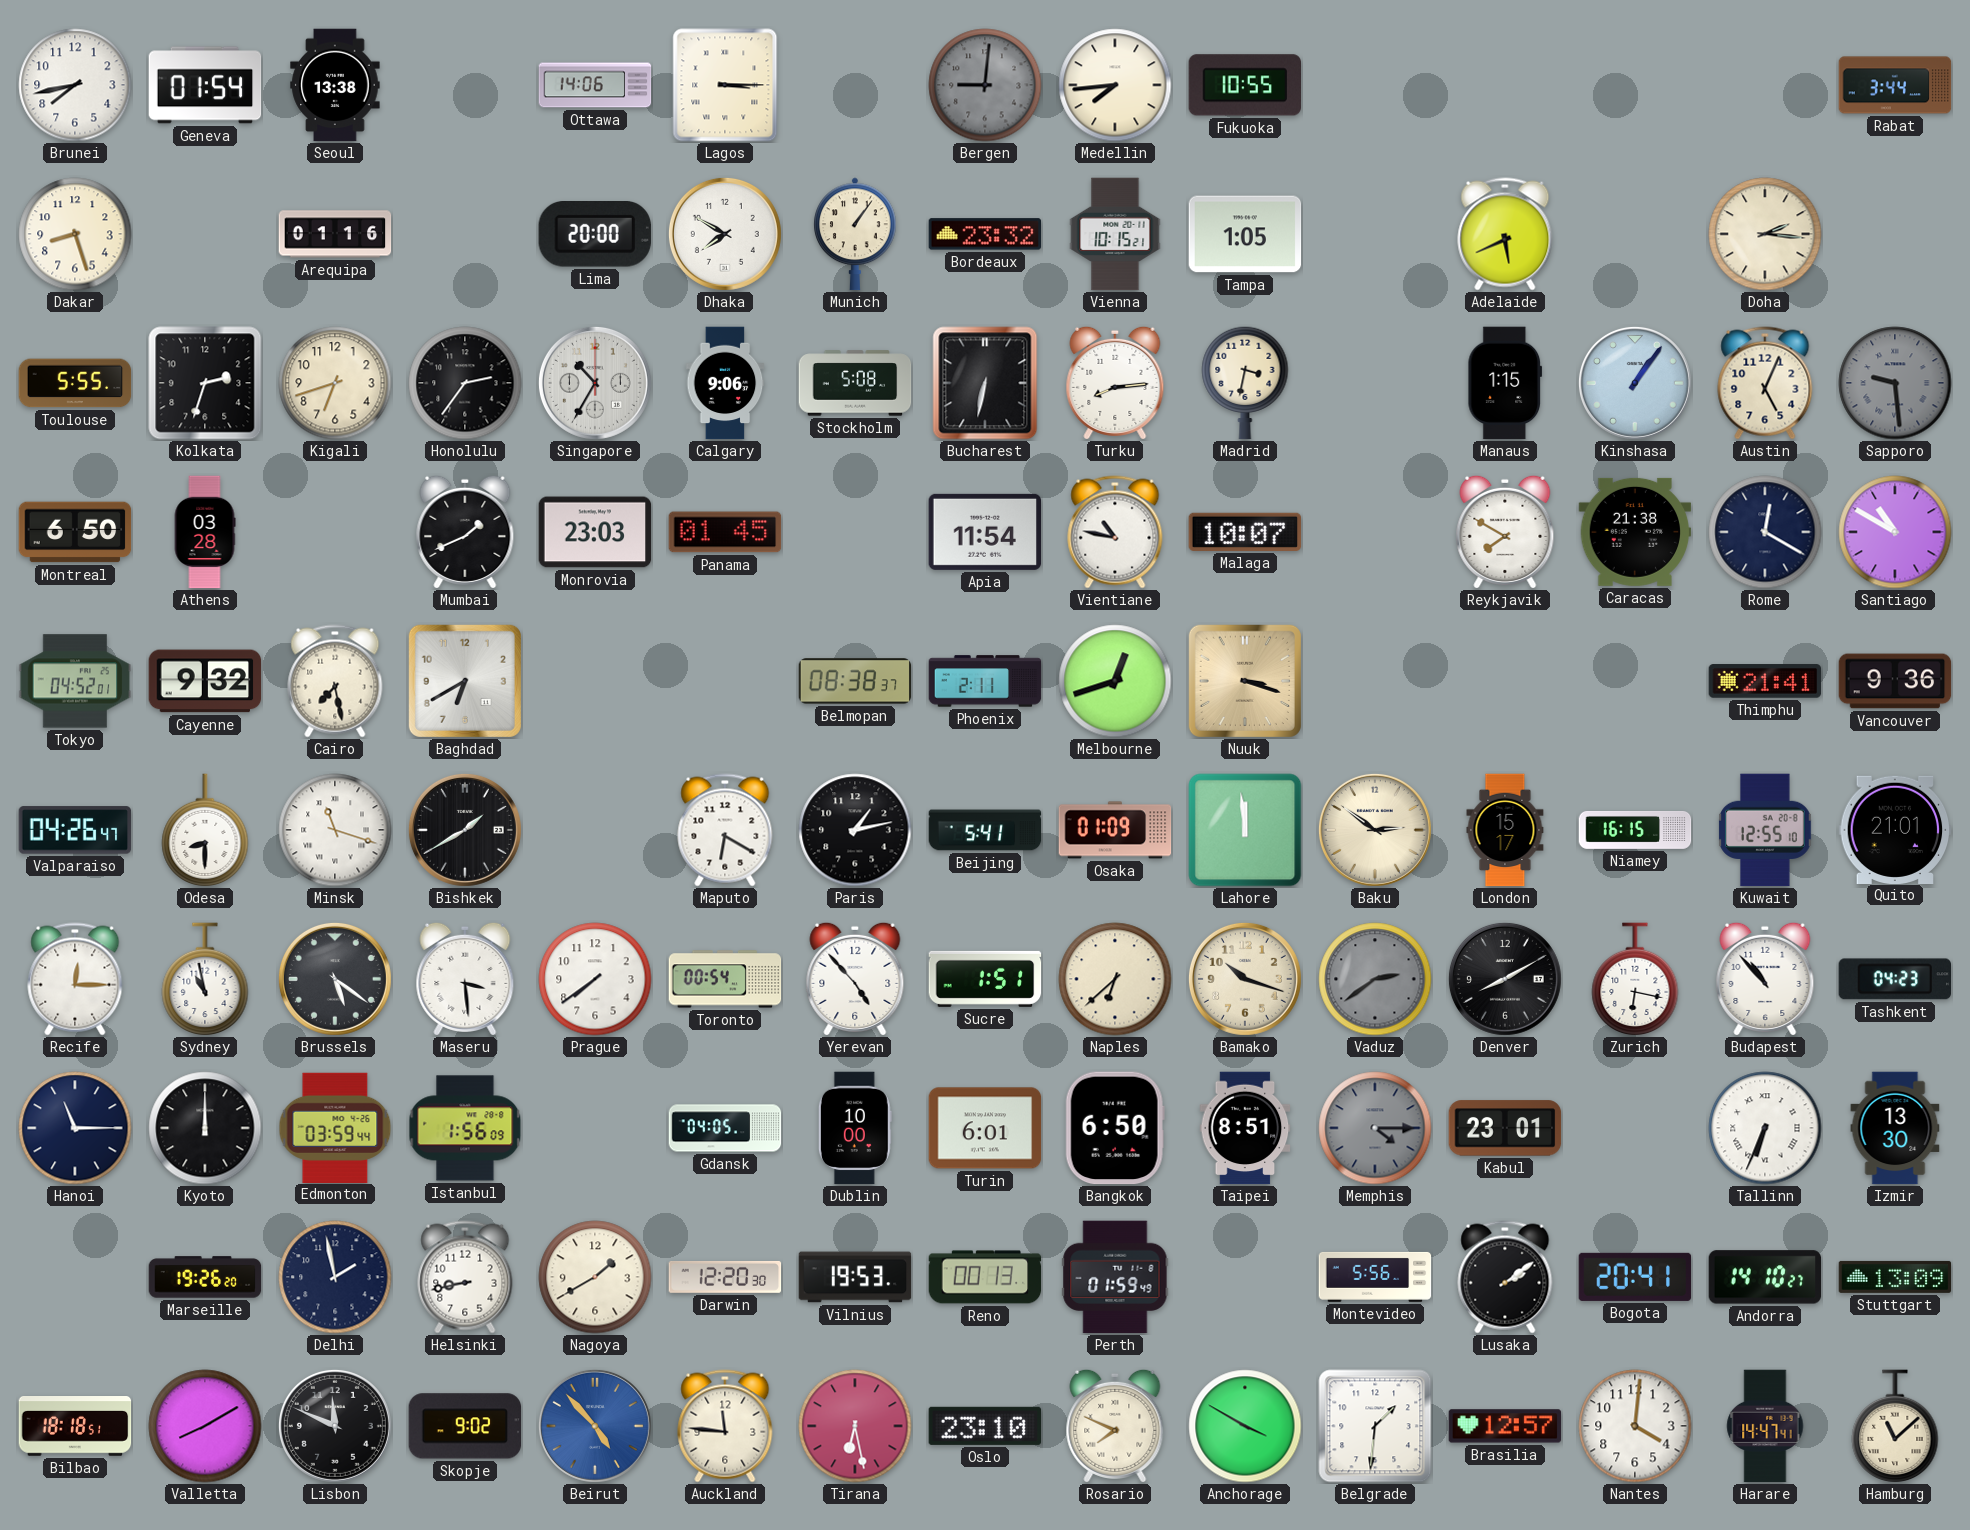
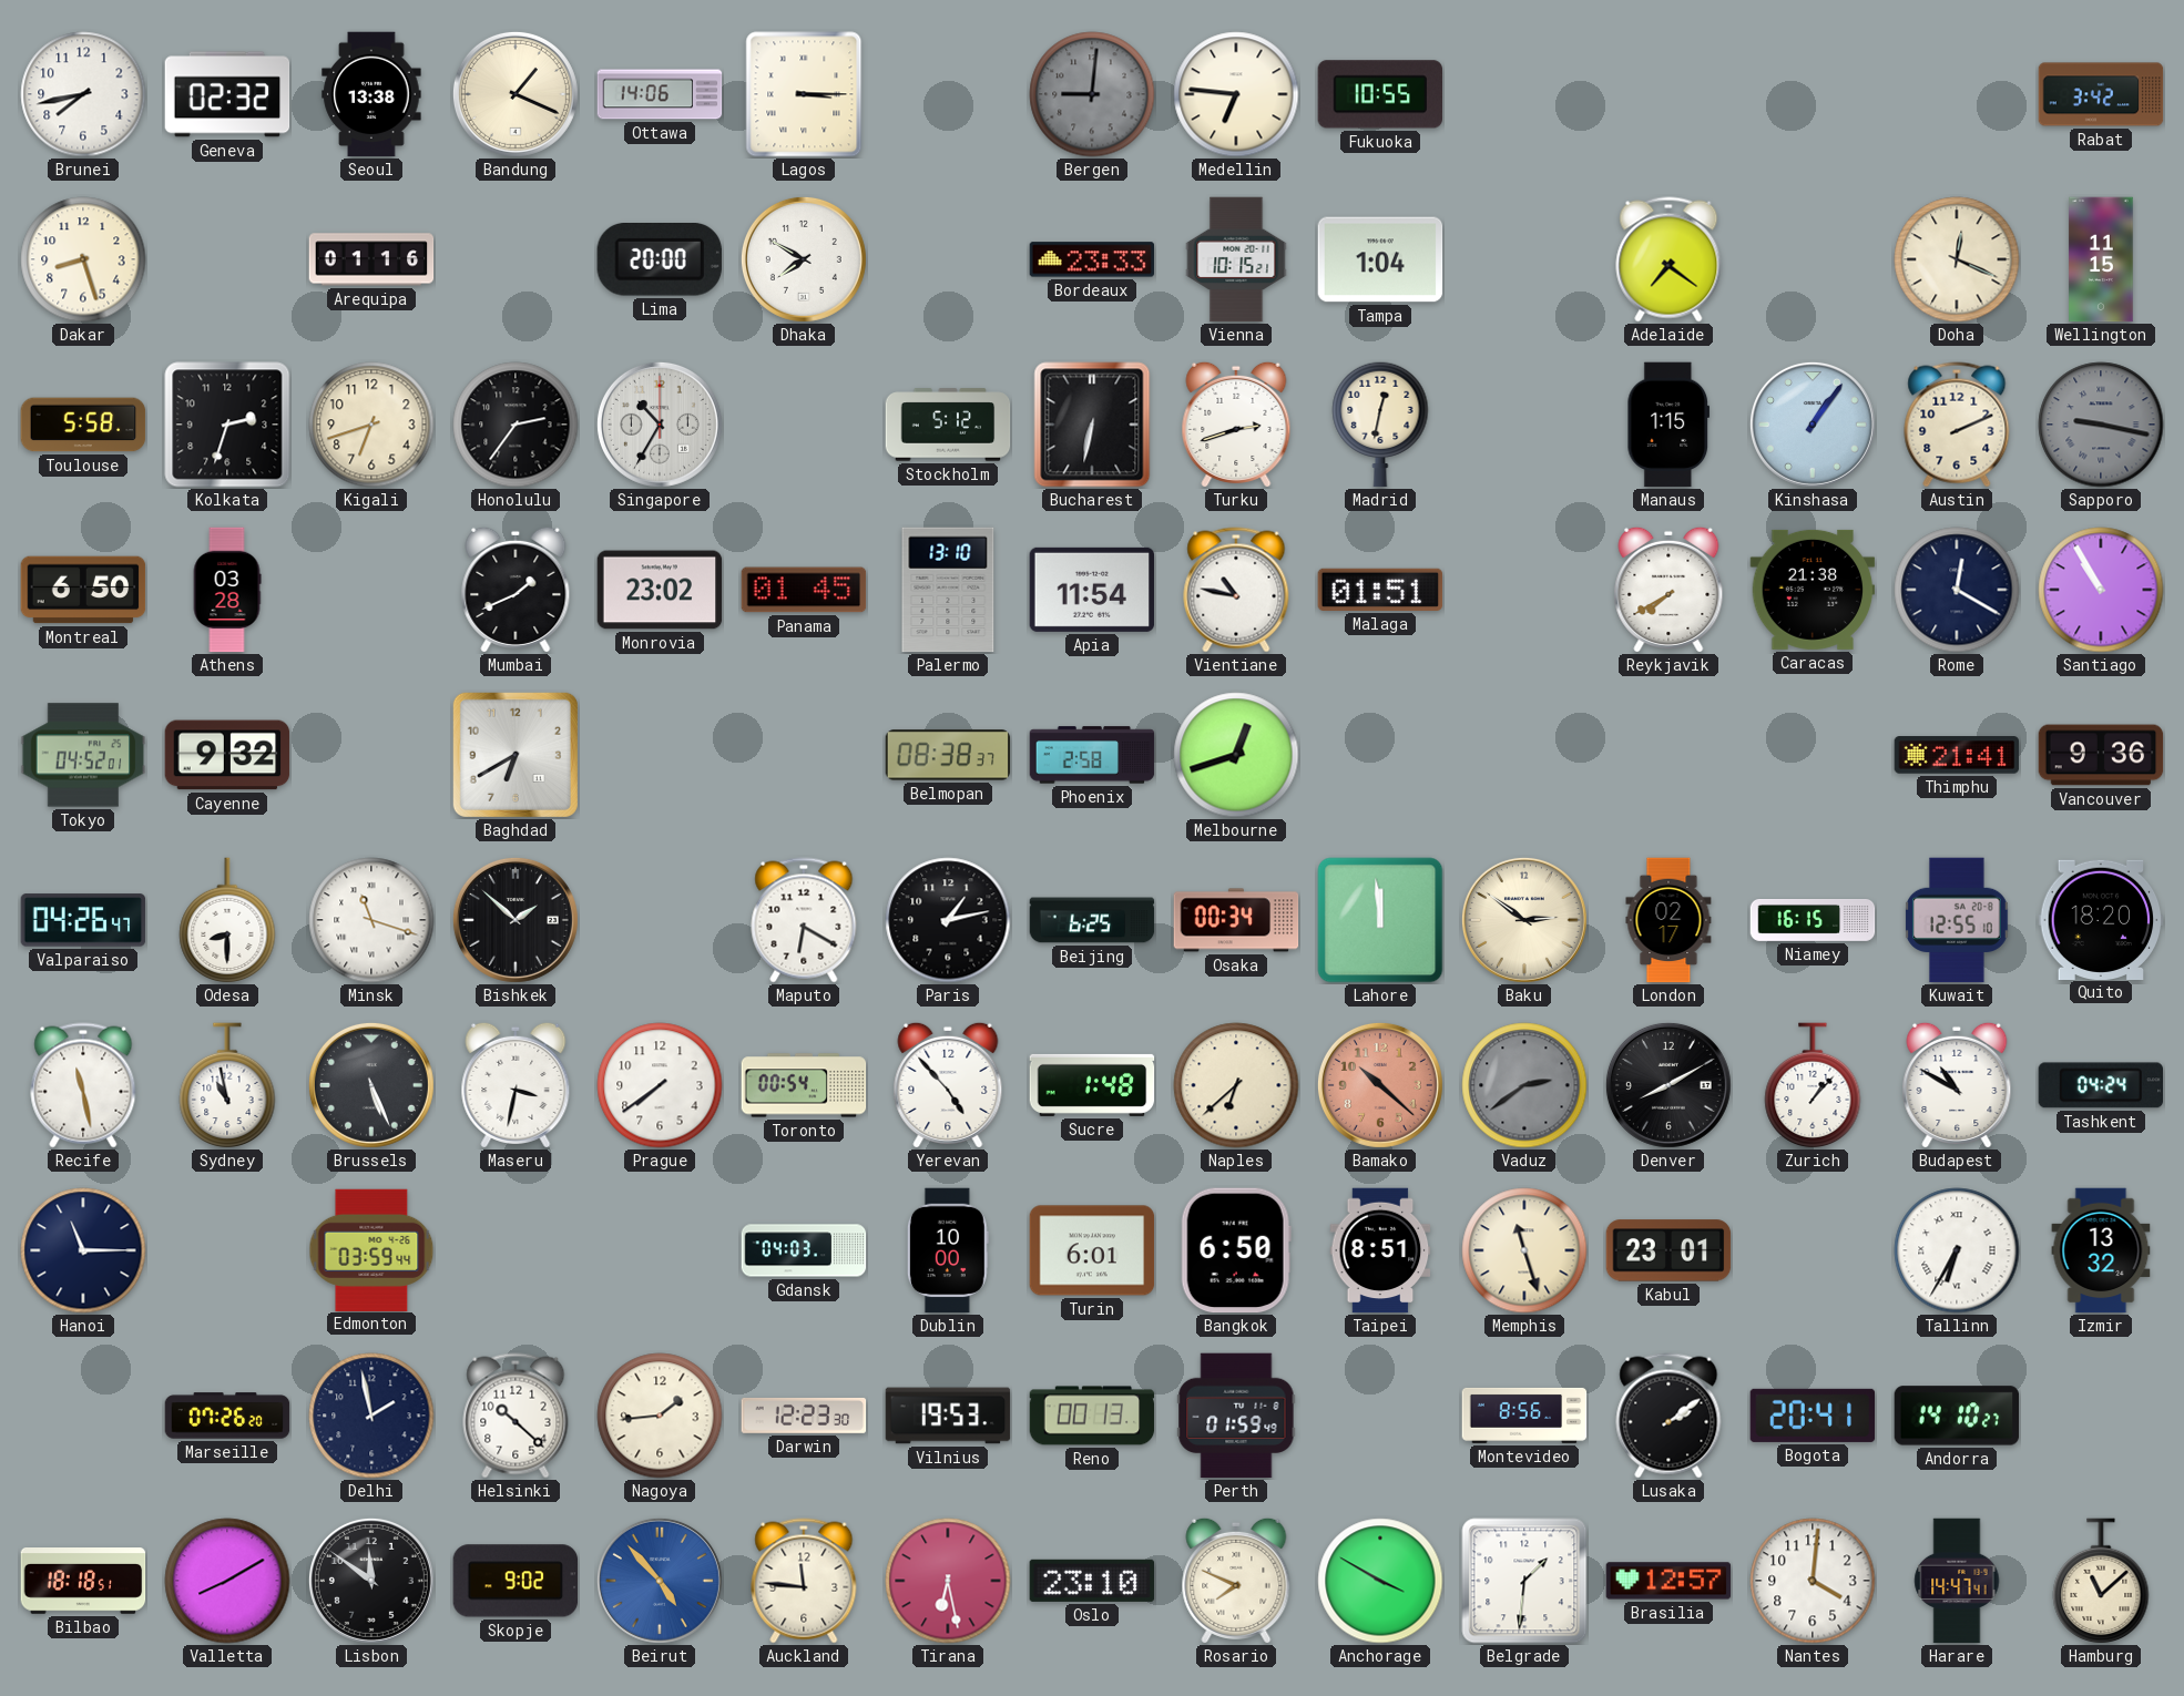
Geneva: 01:54 -> 02:32 (227, 94)
Bandung: none -> 1:19 (516, 94)
Medellin: 7:44 -> 6:46 (1236, 94)
Rabat: 3:44 -> 3:42 (2101, 94)
Munich: 1:06 -> none (856, 234)
Bordeaux: 23:32 -> 23:33 (1092, 259)
Tampa: 1:05 -> 1:04 (1380, 259)
Adelaide: 5:41 -> 7:21 (1668, 259)
Doha: 2:16 -> 12:19 (1957, 259)
Wellington: none -> 11:15 (2101, 259)
Toulouse: 5:55 -> 5:58 (83, 425)
Calgary: 9:06 -> none (725, 383)
Stockholm: 5:08 -> 5:12 (948, 425)
Turku: 8:14 -> 2:42 (1236, 425)
Madrid: 3:32 -> 12:32 (1380, 425)
Austin: 5:04 -> 2:11 (1957, 425)
Sapporo: 9:29 -> 9:17 (2101, 425)
Monrovia: 23:03 -> 23:02 (660, 590)
Palermo: none -> 13:10 (948, 590)
Malaga: 10:07 -> 01:51 (1380, 590)
Reykjavik: 7:50 -> 7:40 (1668, 590)
Santiago: 10:50 -> 10:55 (2101, 590)
Cairo: 7:28 -> none (335, 681)
Phoenix: 2:11 -> 2:58 (1092, 755)
Nuuk: 3:18 -> none (1245, 681)
Bishkek: 1:40 -> 1:52 (516, 920)
Beijing: 5:41 -> 6:25 (1092, 920)
Osaka: 01:09 -> 00:34 (1236, 920)
London: 15:17 -> 02:17 (1668, 920)
Quito: 21:01 -> 18:20 (2101, 919)
Recife: 12:15 -> 11:28 (83, 1085)
Brussels: 5:21 -> 5:26 (371, 1085)
Maseru: 3:29 -> 3:32 (516, 1085)
Sucre: 1:51 -> 1:48 (1092, 1085)
Bamako: 10:18 -> 10:22 (1380, 1085)
Bamako dial: cream -> salmon (1380, 1085)
Zurich: 6:17 -> 1:07 (1813, 1085)
Budapest: 10:53 -> 10:50 (1957, 1085)
Tashkent: 04:23 -> 04:24 (2100, 1085)
Kyoto: 12:00 -> none (205, 1128)
Istanbul: 1:56 -> none (465, 1128)
Gdansk: 04:05 -> 04:03 (804, 1250)
Memphis: 4:15 -> 11:27 (1524, 1250)
Memphis dial: grey -> cream (1524, 1250)
Tallinn: 6:34 -> 6:35 (1957, 1250)
Izmir: 13:30 -> 13:32 (2101, 1250)
Marseille: 19:26 -> 07:26 (227, 1416)
Helsinki: 8:43 -> 10:22 (516, 1416)
Nagoya: 1:40 -> 1:44 (660, 1416)
Darwin: 12:20 -> 12:23 (804, 1416)
Montevideo: 5:56 -> 8:56 (1524, 1416)
Stuttgart: 13:09 -> none (1895, 1277)
Lisbon: 11:49 -> 11:51 (371, 1581)
